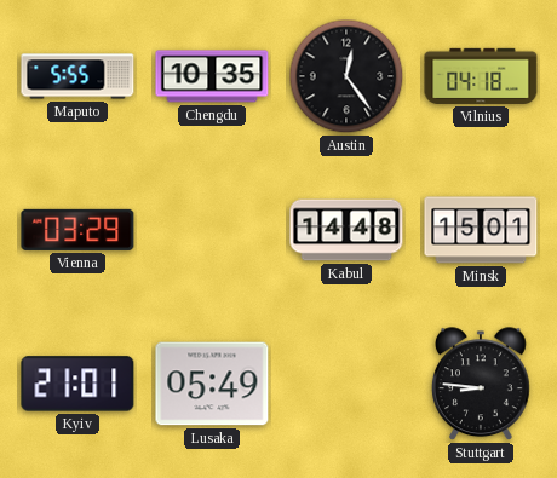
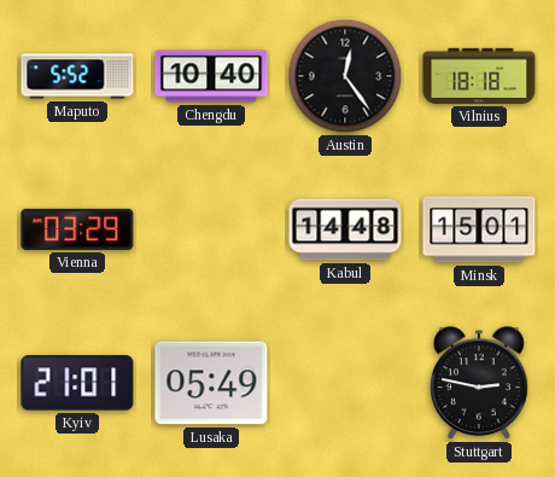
Maputo: 5:55 -> 5:52 (77, 76)
Chengdu: 10:35 -> 10:40 (211, 76)
Vilnius: 04:18 -> 18:18 (479, 76)
Stuttgart: 8:46 -> 2:47 (480, 384)
